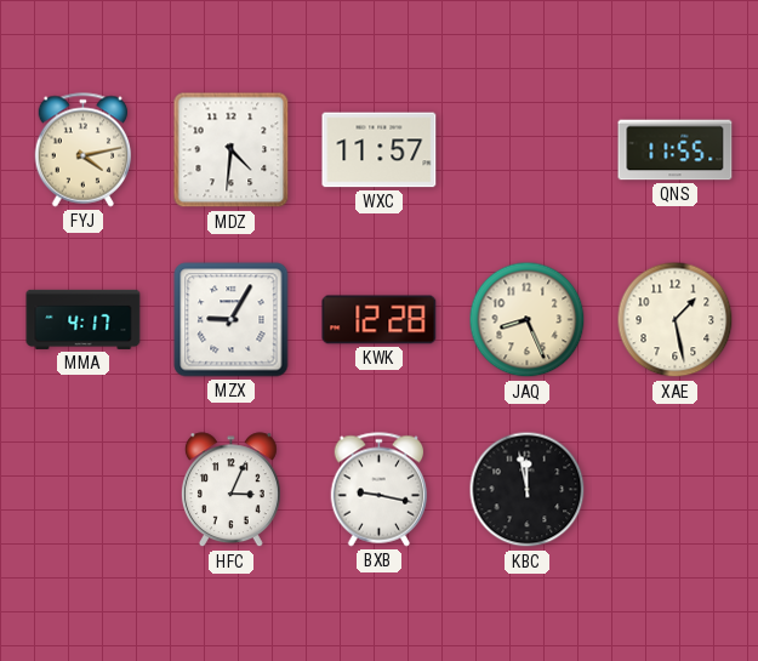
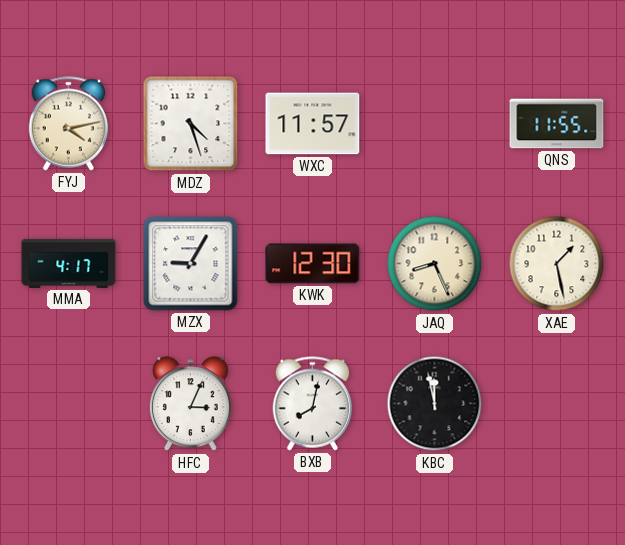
MDZ: 4:31 -> 4:27 (191, 124)
KWK: 12:28 -> 12:30 (313, 264)
BXB: 9:17 -> 8:02 (313, 404)
